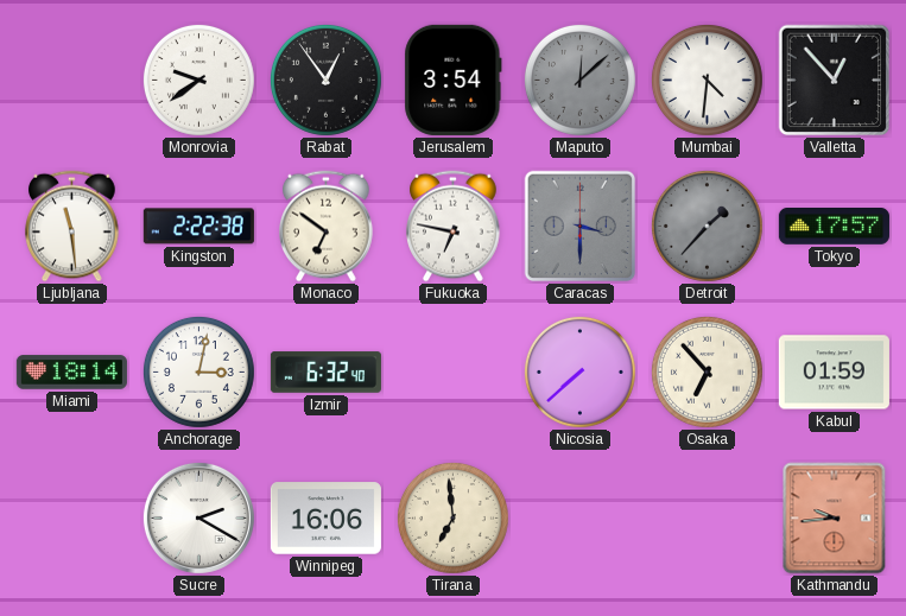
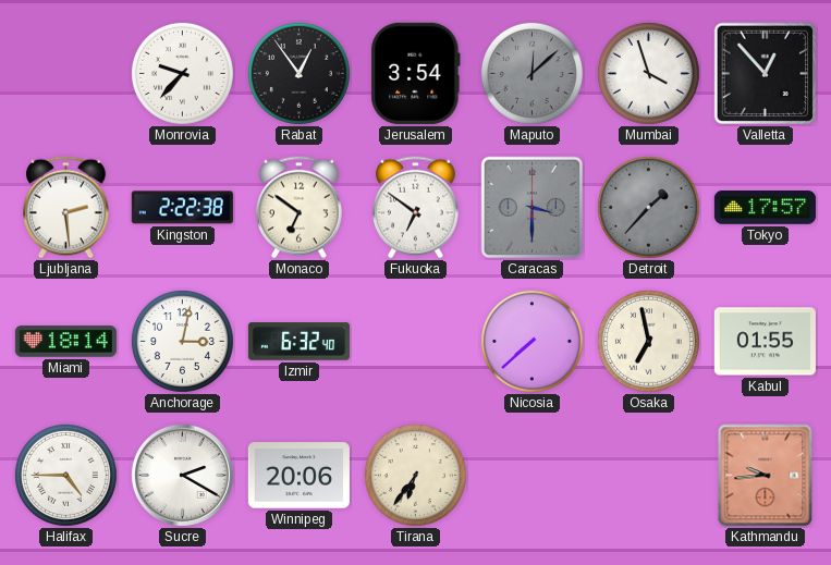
Monrovia: 9:39 -> 9:37 (182, 73)
Mumbai: 4:31 -> 3:57 (648, 73)
Ljubljana: 11:29 -> 2:29 (66, 208)
Fukuoka: 6:47 -> 6:51 (416, 208)
Osaka: 6:53 -> 6:58 (648, 341)
Kabul: 01:59 -> 01:55 (765, 342)
Halifax: none -> 4:45 (65, 475)
Winnipeg: 16:06 -> 20:06 (298, 476)
Tirana: 6:59 -> 6:36 (415, 475)
